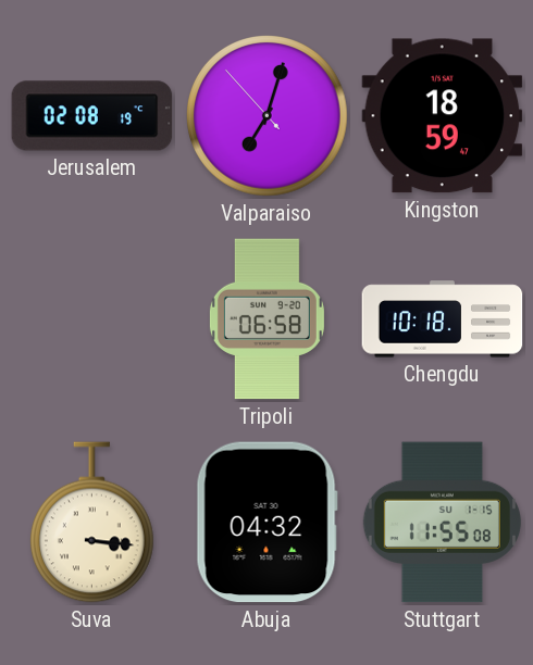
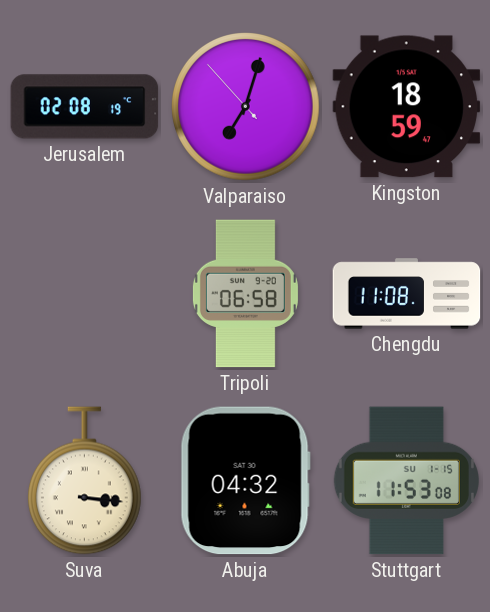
Chengdu: 10:18 -> 11:08 (407, 294)
Stuttgart: 11:55 -> 11:53 (406, 481)
